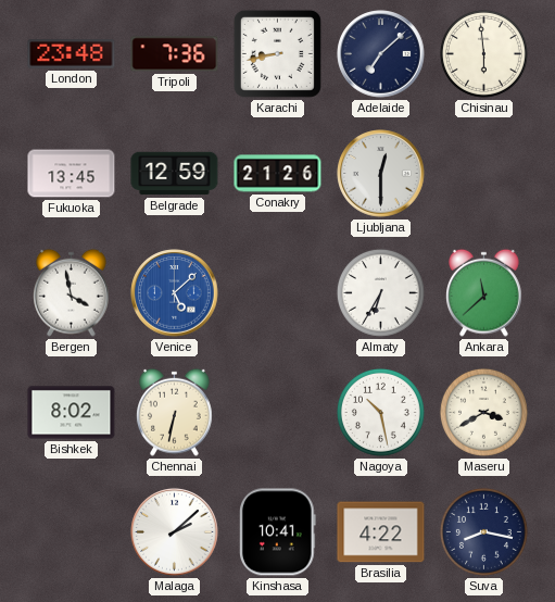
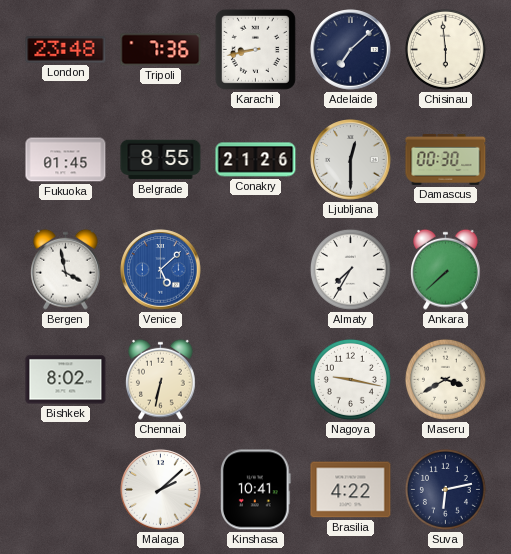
Fukuoka: 13:45 -> 01:45 (66, 160)
Belgrade: 12:59 -> 8:55 (161, 160)
Damascus: none -> 00:30 (446, 159)
Almaty: 6:35 -> 7:35 (350, 269)
Ankara: 11:38 -> 7:38 (446, 269)
Nagoya: 10:28 -> 9:17 (350, 379)
Suva: 8:17 -> 6:13 (445, 489)
